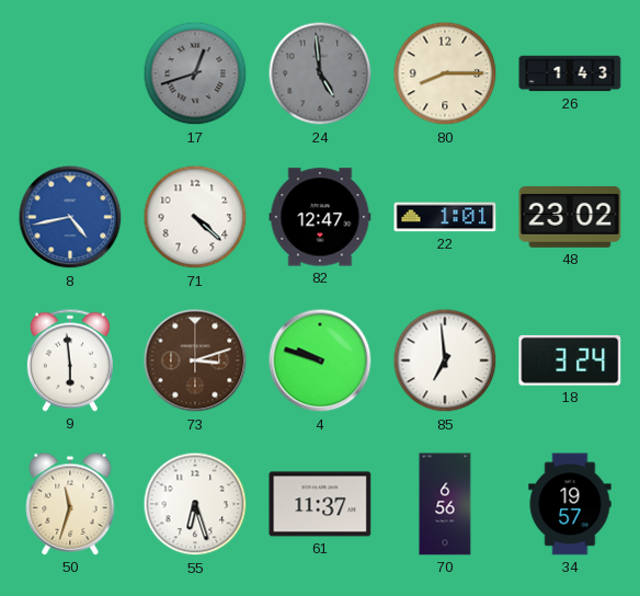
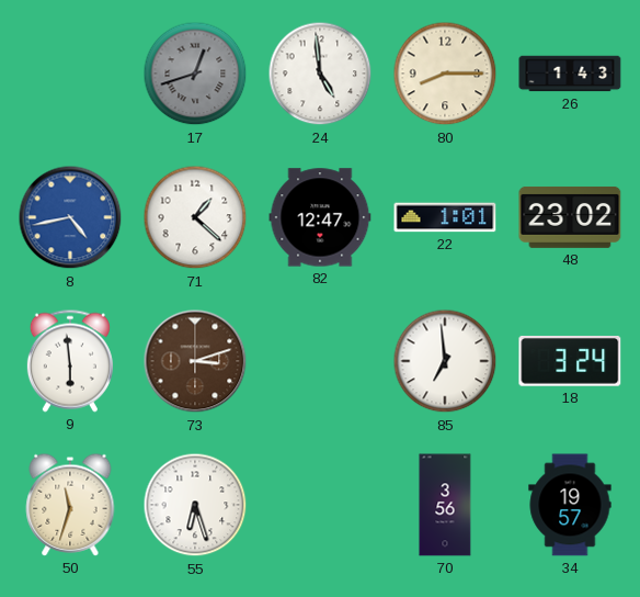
24 dial: grey -> white (320, 74)
71: 4:22 -> 1:22 (195, 217)
4: 9:48 -> none (320, 360)
61: 11:37 -> none (320, 504)
70: 6:56 -> 3:56 (445, 505)
